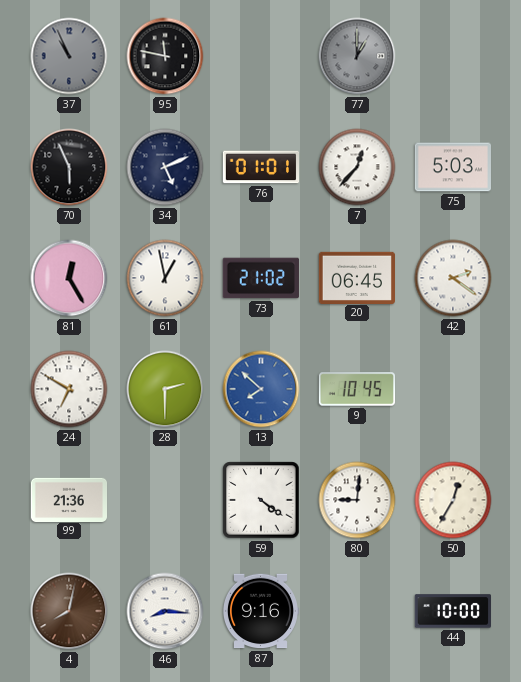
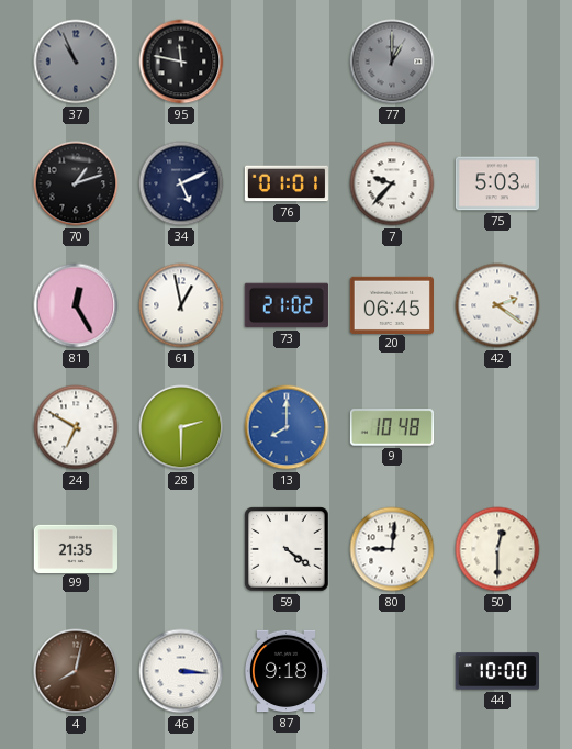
70: 5:56 -> 1:12 (76, 183)
7: 12:37 -> 9:37 (392, 183)
13: 7:52 -> 8:00 (287, 427)
9: 10:45 -> 10:48 (391, 427)
99: 21:36 -> 21:35 (75, 548)
50: 12:35 -> 12:30 (497, 549)
46: 8:16 -> 3:16 (181, 671)
87: 9:16 -> 9:18 (285, 671)
